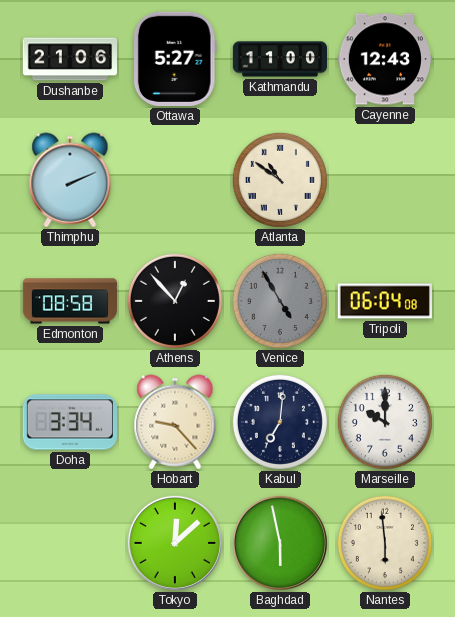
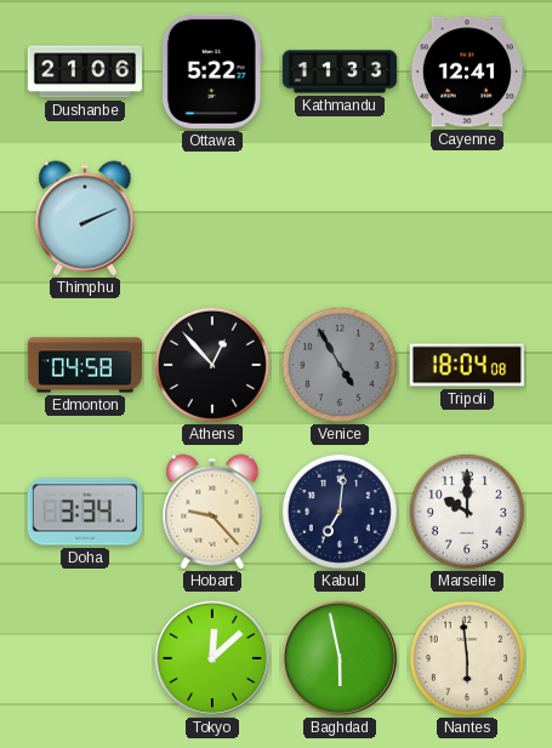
Ottawa: 5:27 -> 5:22 (212, 72)
Kathmandu: 11:00 -> 11:33 (338, 72)
Cayenne: 12:43 -> 12:41 (466, 72)
Atlanta: 10:51 -> none (280, 180)
Edmonton: 08:58 -> 04:58 (85, 365)
Tripoli: 06:04 -> 18:04 (467, 365)
